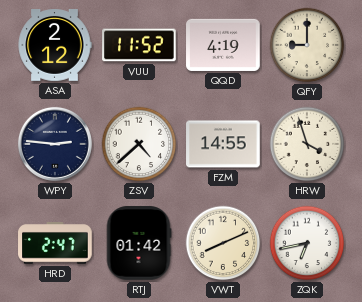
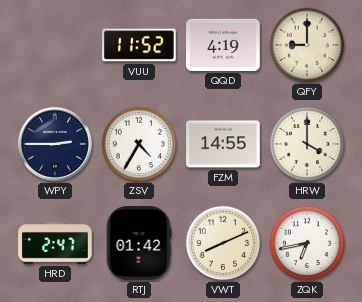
ASA: 2:12 -> none (55, 46)
WPY: 2:46 -> 2:45 (55, 144)
ZSV: 4:38 -> 4:35 (139, 144)
HRW: 3:57 -> 4:00 (307, 144)
